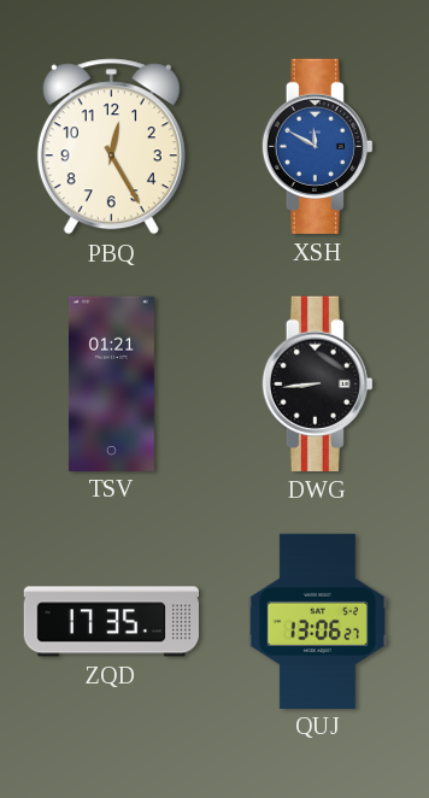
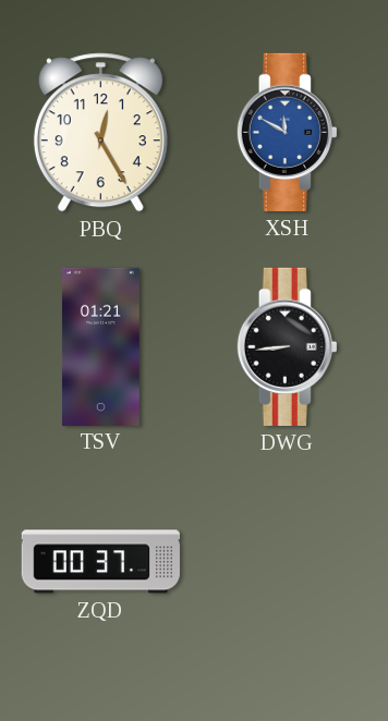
ZQD: 17:35 -> 00:37 (100, 562)
QUJ: 13:06 -> none (317, 621)
